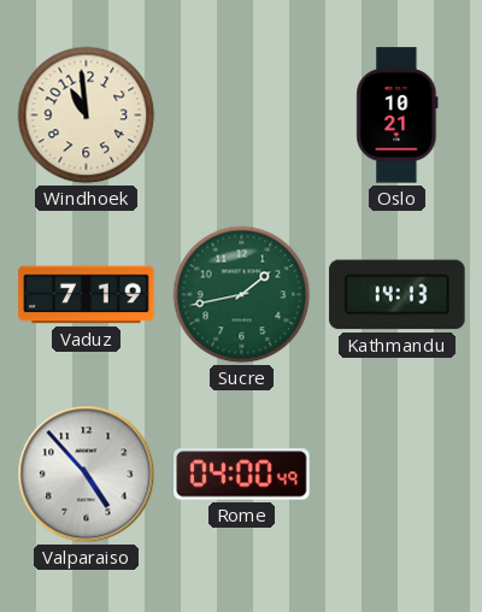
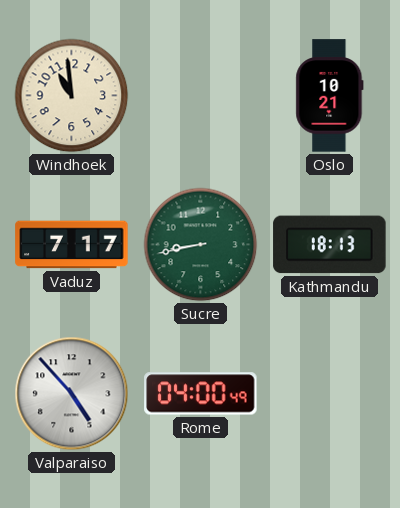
Vaduz: 7:19 -> 7:17 (72, 245)
Sucre: 1:43 -> 8:43 (201, 245)
Kathmandu: 14:13 -> 18:13 (330, 245)
